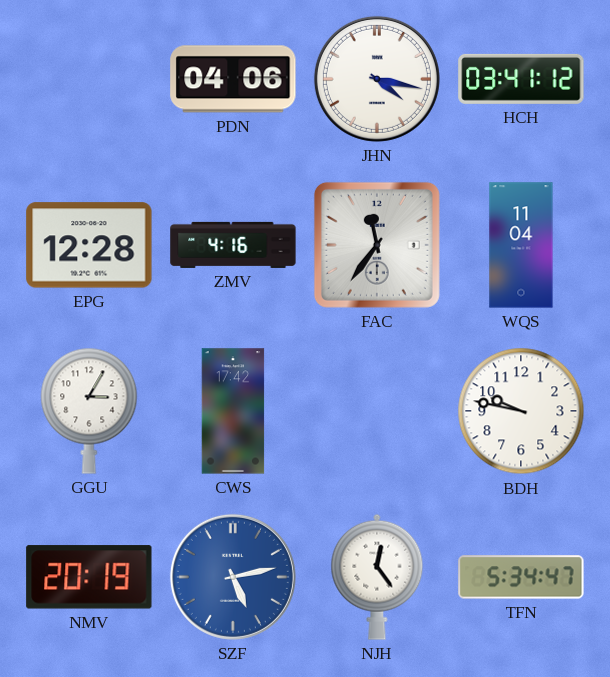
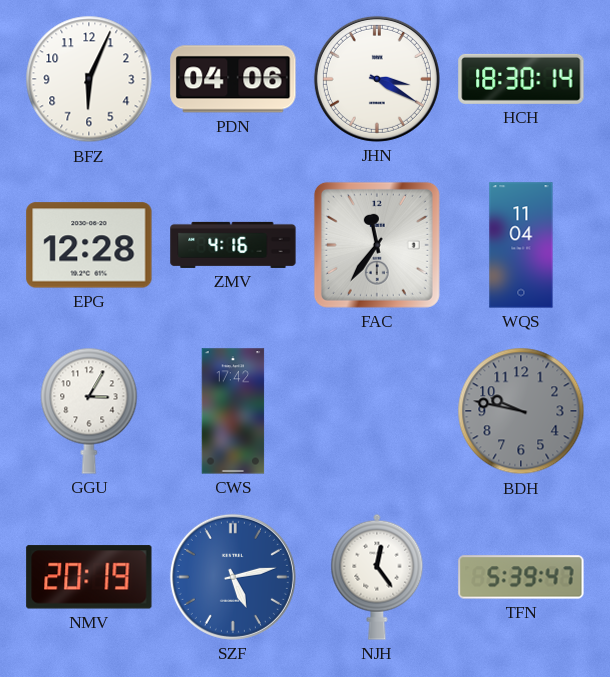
BFZ: none -> 6:04 (89, 79)
JHN: 4:17 -> 3:20 (377, 79)
HCH: 03:41 -> 18:30 (521, 79)
BDH dial: white -> grey (521, 411)
TFN: 5:34 -> 5:39 (521, 577)
